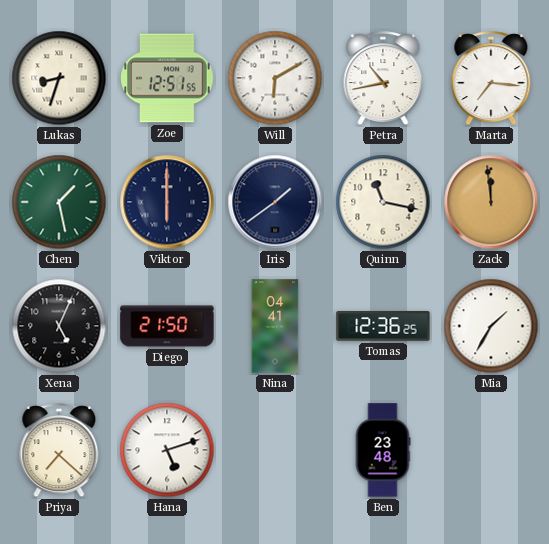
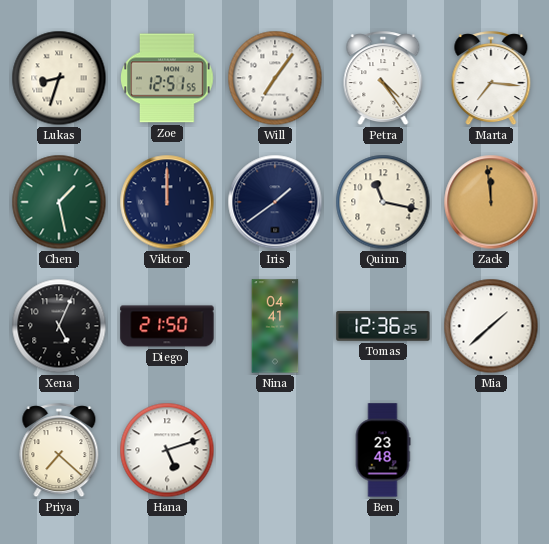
Will: 6:10 -> 7:06 (275, 78)
Petra: 10:43 -> 4:24 (383, 79)
Viktor: 6:00 -> 12:00 (167, 202)
Mia: 1:35 -> 1:38 (491, 326)
